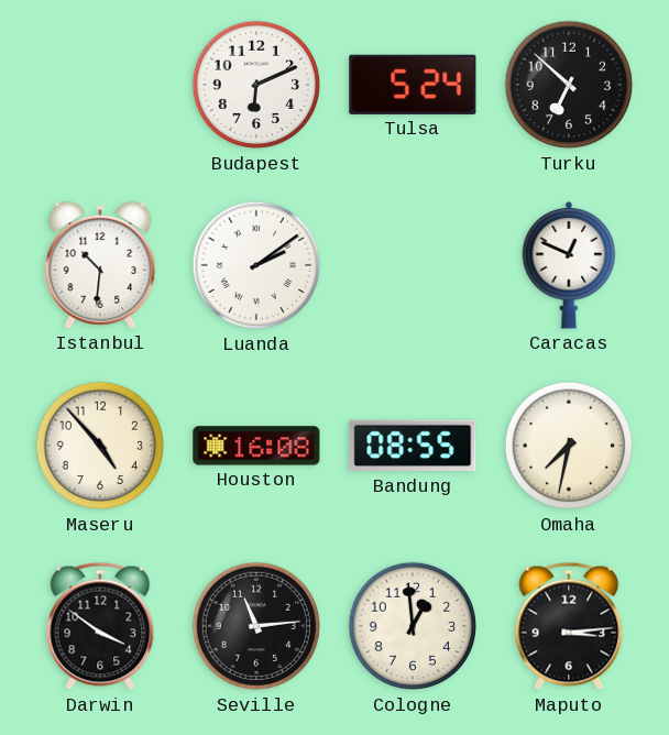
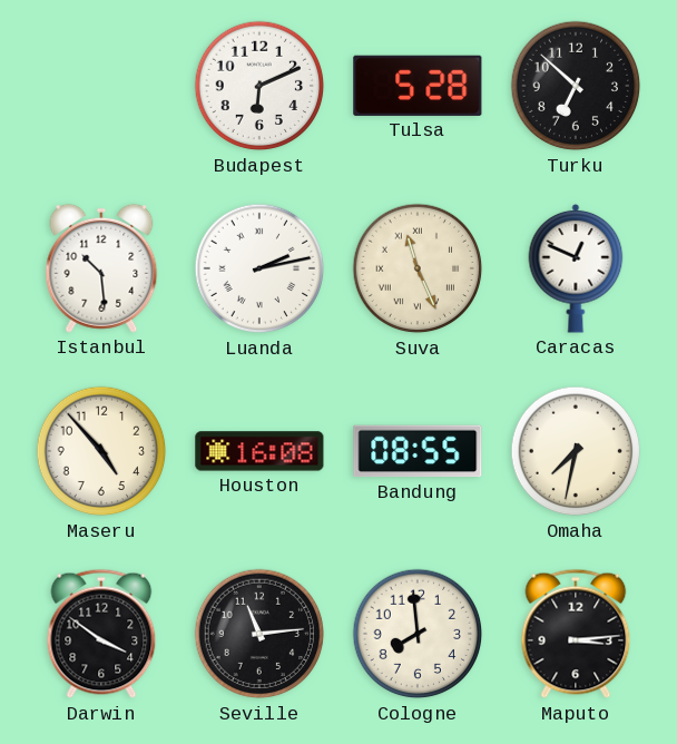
Tulsa: 5:24 -> 5:28 (418, 86)
Istanbul: 10:31 -> 10:29 (101, 268)
Luanda: 2:09 -> 2:13 (259, 268)
Suva: none -> 11:26 (418, 268)
Cologne: 12:59 -> 7:59 (418, 634)
